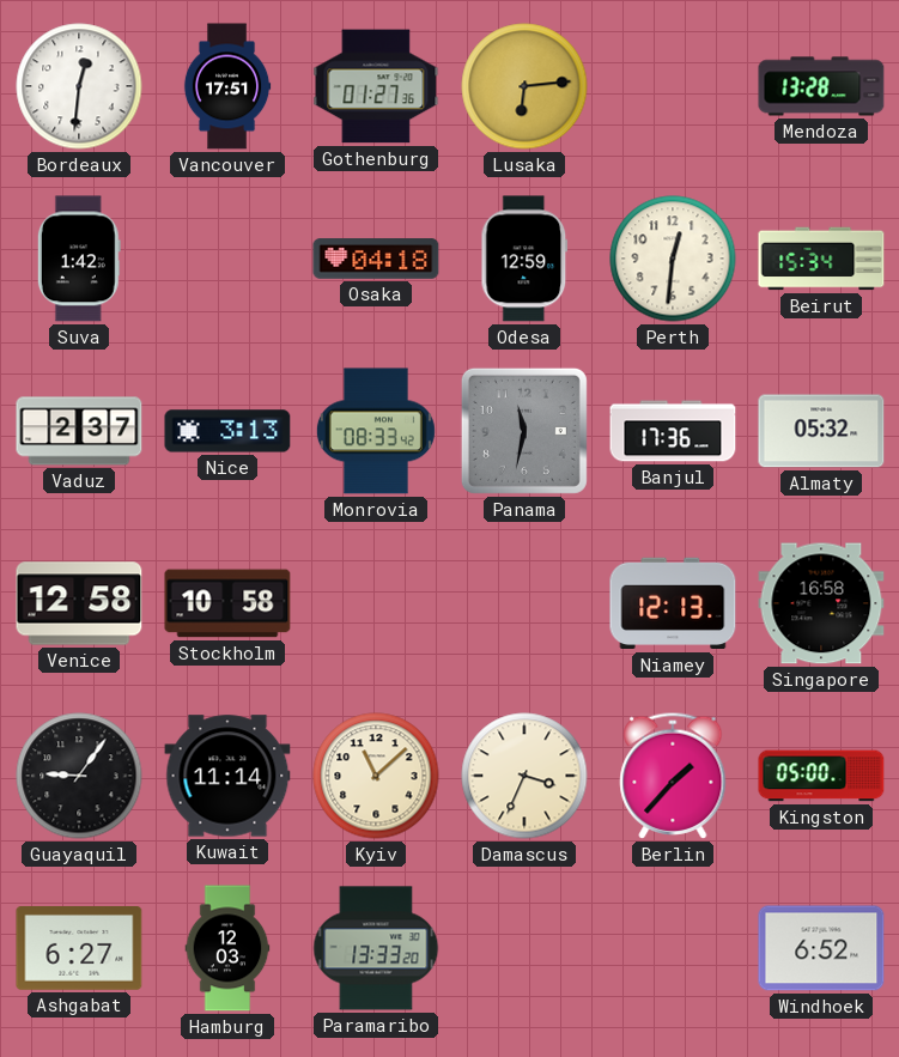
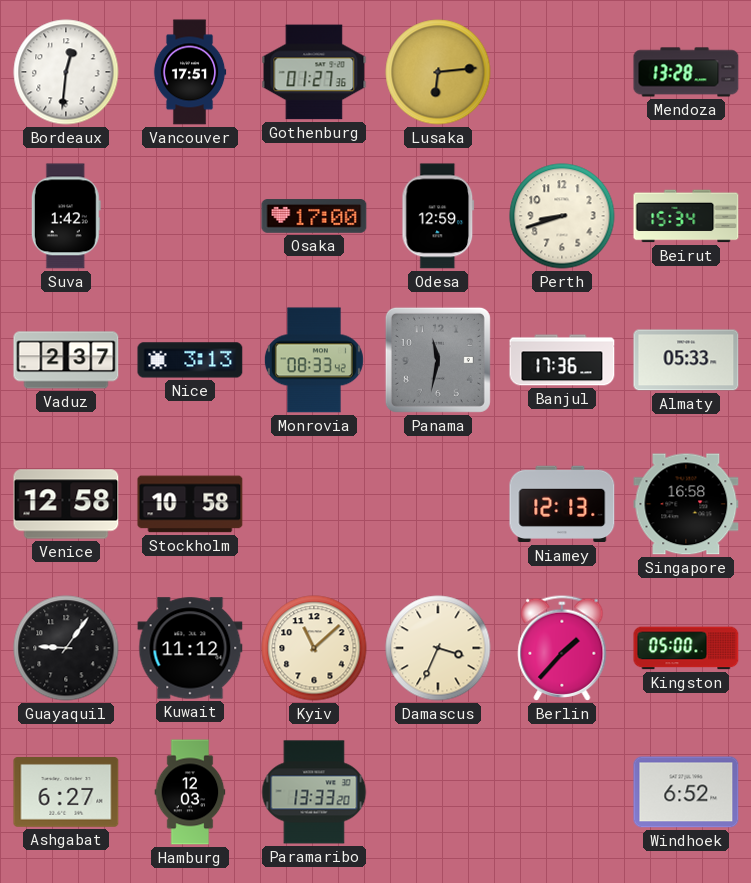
Osaka: 04:18 -> 17:00 (314, 216)
Perth: 12:31 -> 8:42 (562, 216)
Almaty: 05:32 -> 05:33 (686, 360)
Kuwait: 11:14 -> 11:12 (190, 648)
